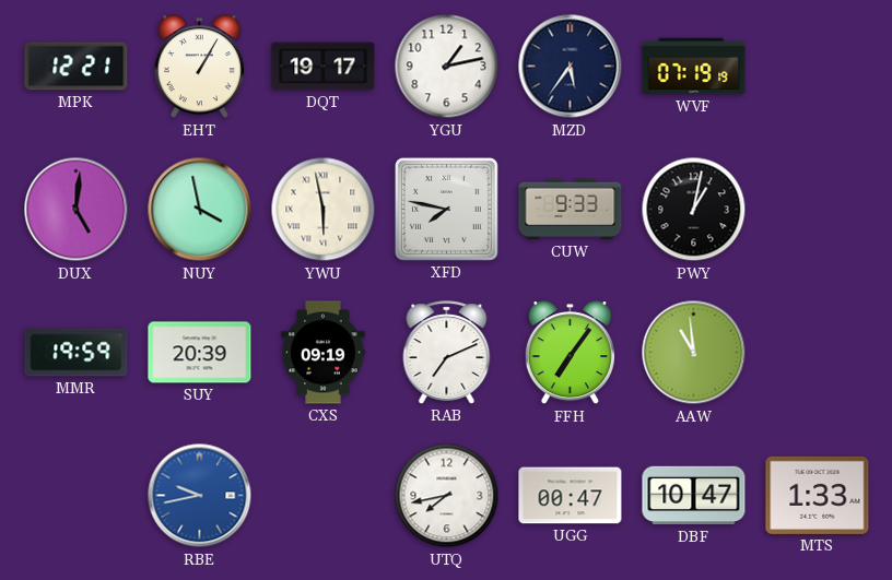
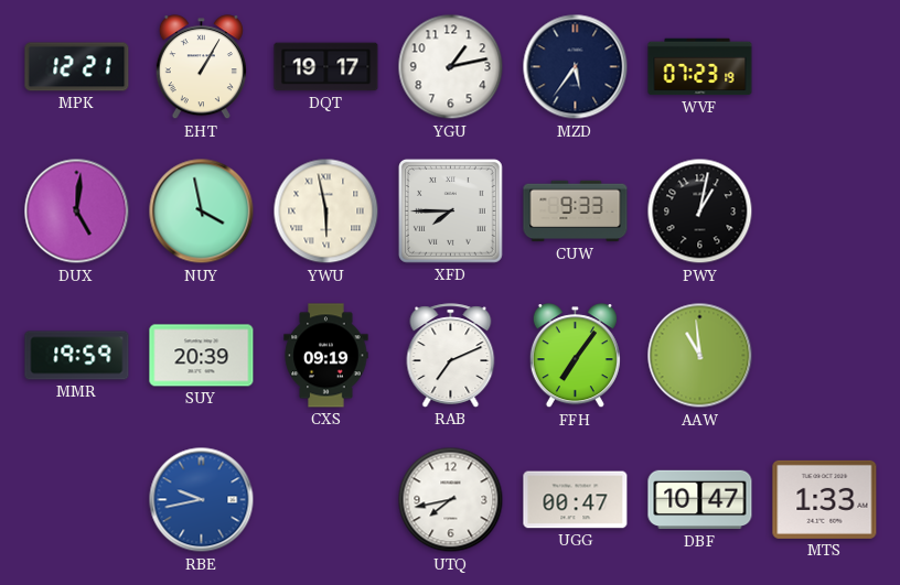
WVF: 07:19 -> 07:23 (700, 67)
XFD: 7:47 -> 7:45 (450, 210)
